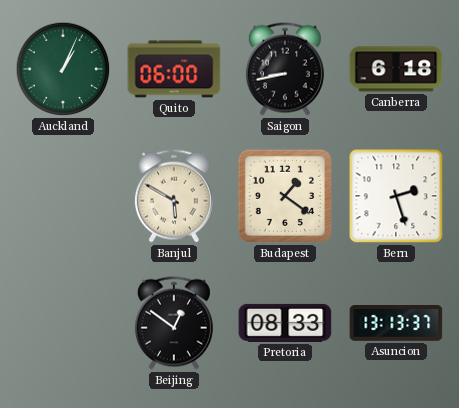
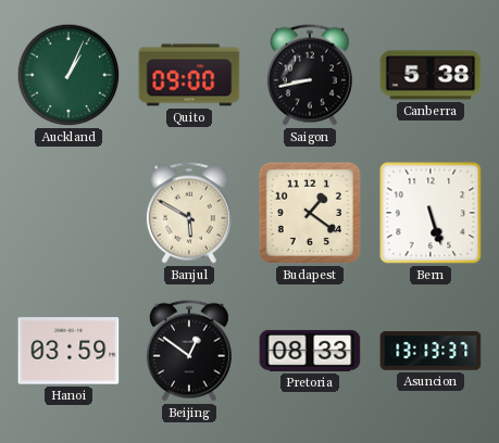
Quito: 06:00 -> 09:00 (189, 75)
Canberra: 6:18 -> 5:38 (431, 75)
Bern: 2:27 -> 5:27 (431, 213)
Hanoi: none -> 03:59 (68, 351)
